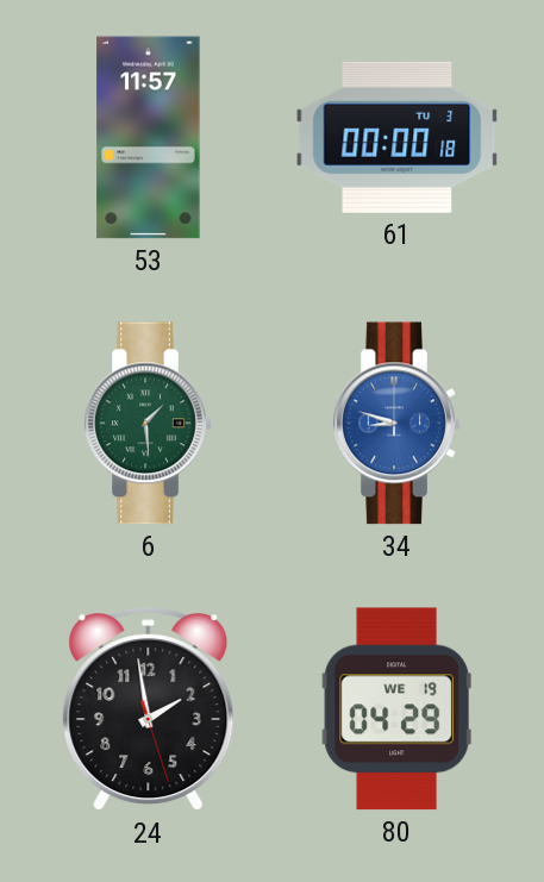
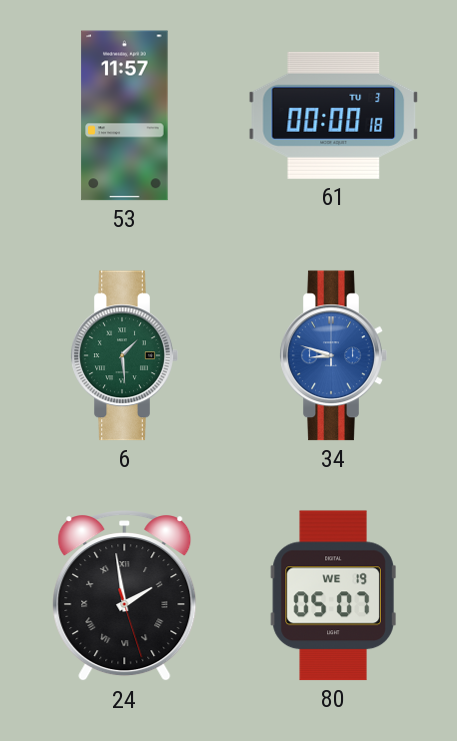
24 numerals: Arabic -> Roman (125, 596)
80: 04:29 -> 05:07 (333, 596)
